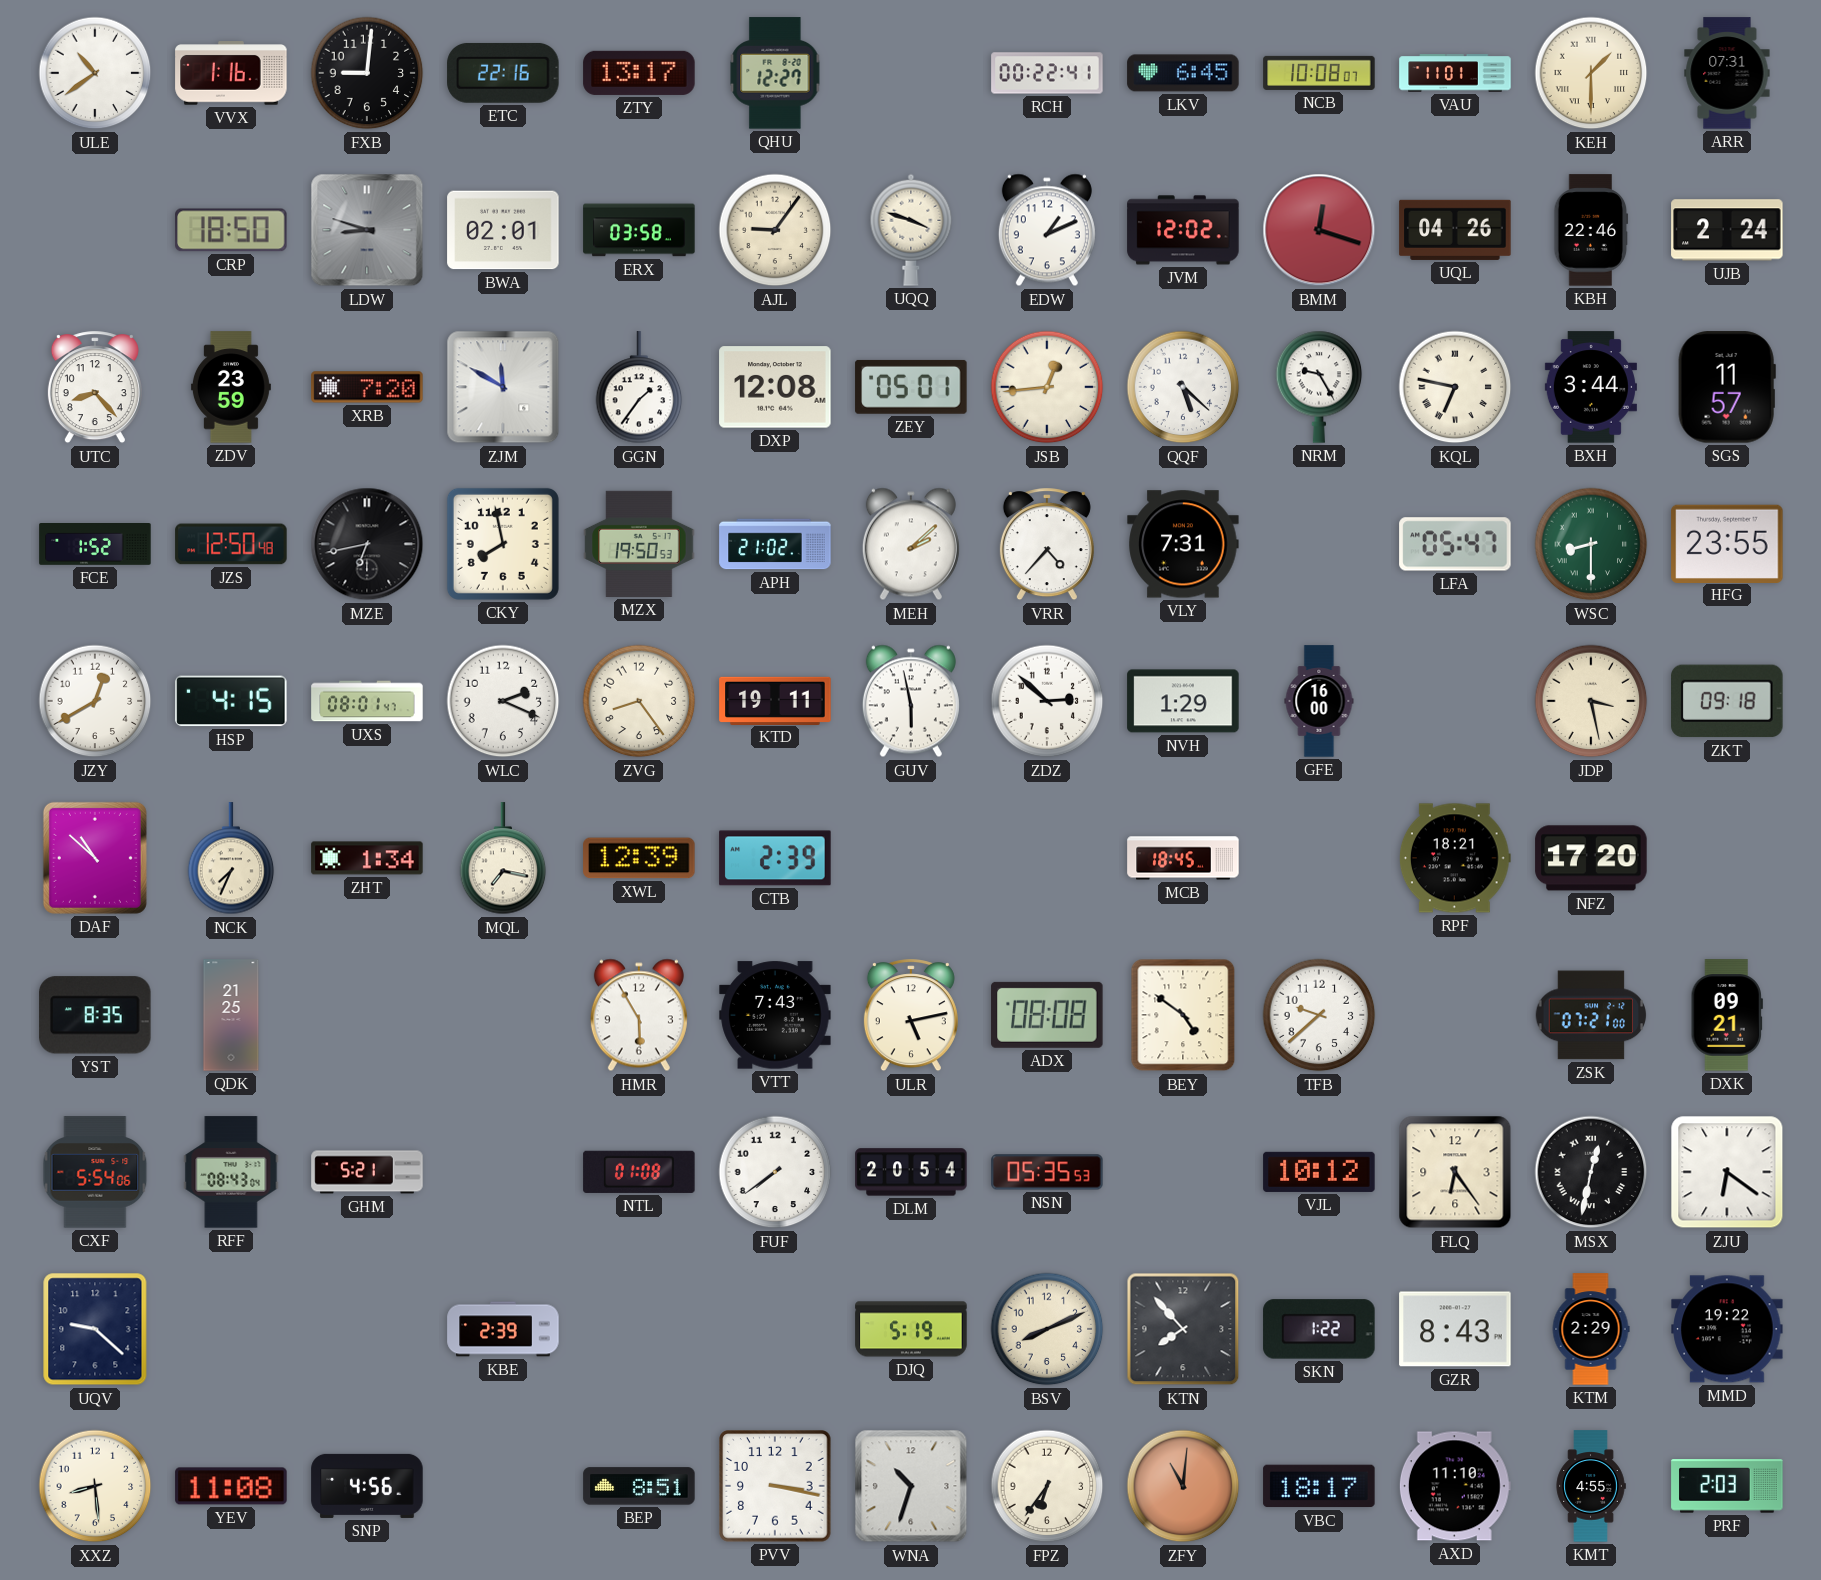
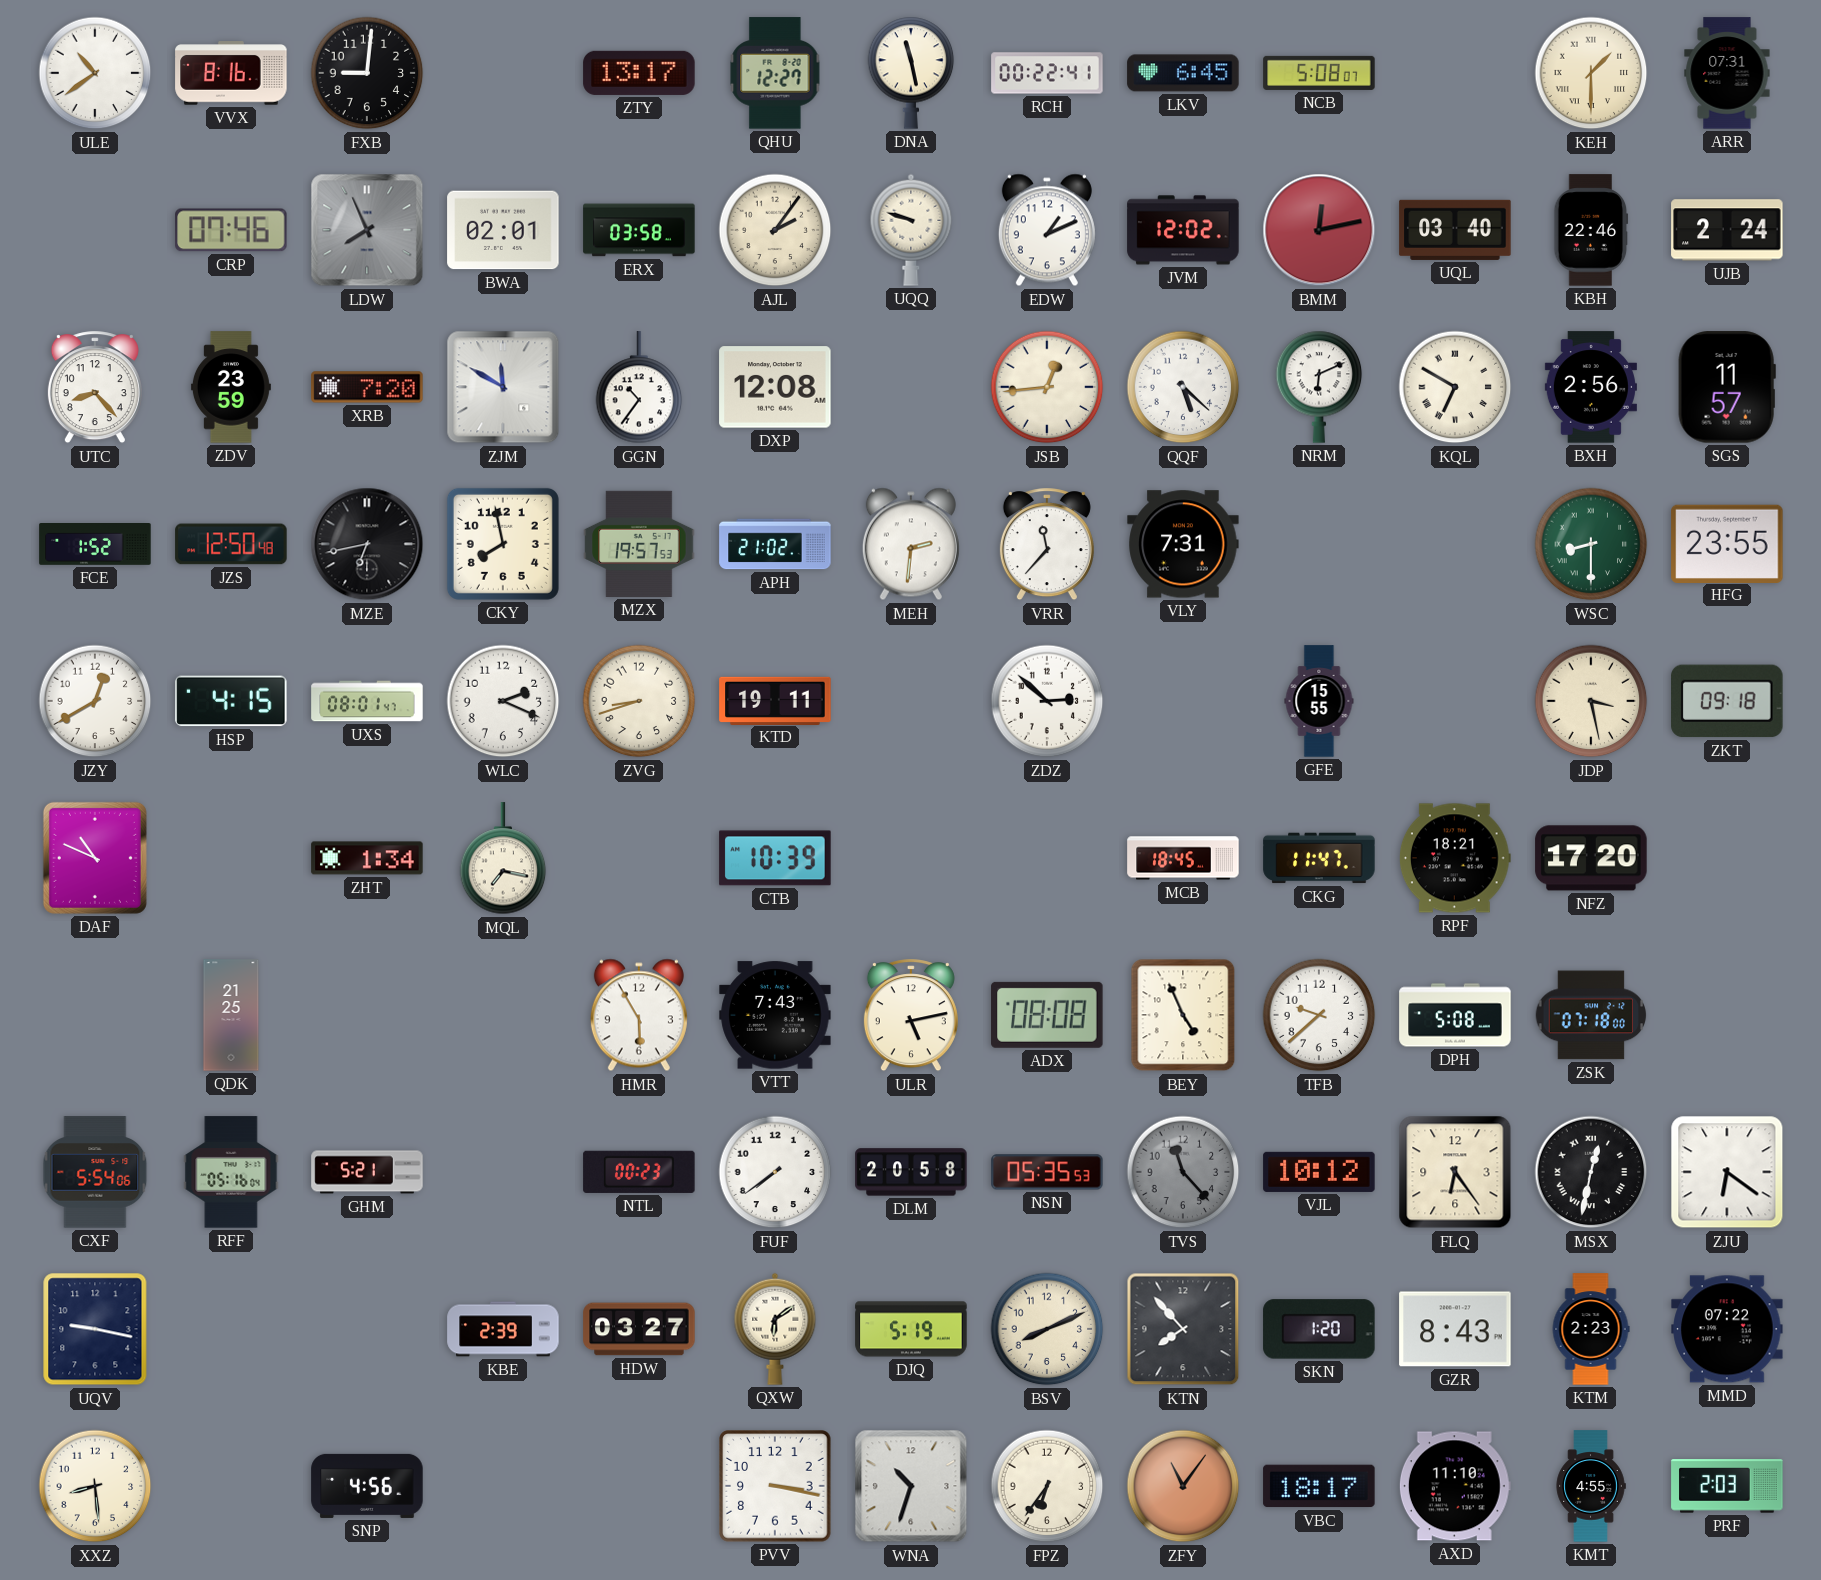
VVX: 1:16 -> 8:16 (231, 73)
ETC: 22:16 -> none (503, 73)
DNA: none -> 11:28 (911, 73)
NCB: 10:08 -> 5:08 (1319, 73)
VAU: 11:01 -> none (1455, 73)
CRP: 18:50 -> 07:46 (231, 230)
LDW: 8:48 -> 7:56 (367, 230)
AJL: 9:06 -> 2:06 (775, 230)
UQQ: 3:48 -> 9:48 (911, 230)
BMM: 12:18 -> 12:13 (1319, 230)
UQL: 04:26 -> 03:40 (1455, 230)
GGN: 1:36 -> 10:36 (639, 388)
ZEY: 05:01 -> none (911, 387)
NRM: 9:25 -> 6:11 (1319, 387)
KQL: 6:47 -> 6:50 (1455, 387)
BXH: 3:44 -> 2:56 (1591, 387)
MZX: 19:50 -> 19:57 (639, 544)
MEH: 2:08 -> 2:31 (911, 544)
VRR: 4:37 -> 11:37 (1047, 545)
LFA: 05:47 -> none (1455, 544)
ZVG: 8:24 -> 8:42 (639, 701)
GUV: 5:58 -> none (911, 701)
NVH: 1:29 -> none (1183, 701)
GFE: 16:00 -> 15:55 (1319, 701)
DAF: 10:52 -> 10:49 (95, 858)
NCK: 7:34 -> none (231, 859)
XWL: 12:39 -> none (639, 858)
CTB: 2:39 -> 10:39 (775, 858)
CKG: none -> 11:47 (1319, 858)
YST: 8:35 -> none (95, 1015)
BEY: 4:51 -> 4:56 (1183, 1015)
DPH: none -> 5:08 (1455, 1015)
ZSK: 07:21 -> 07:18 (1591, 1015)
DXK: 09:21 -> none (1727, 1015)
RFF: 08:43 -> 05:16 (231, 1172)
NTL: 01:08 -> 00:23 (639, 1172)
DLM: 20:54 -> 20:58 (911, 1172)
TVS: none -> 11:23 (1183, 1172)
UQV: 9:22 -> 9:17 (95, 1329)
HDW: none -> 03:27 (639, 1329)
QXW: none -> 6:09 (775, 1329)
SKN: 1:22 -> 1:20 (1319, 1329)
KTM: 2:29 -> 2:23 (1591, 1329)
MMD: 19:22 -> 07:22 (1727, 1329)
YEV: 11:08 -> none (231, 1486)
BEP: 8:51 -> none (639, 1486)
ZFY: 11:01 -> 11:06 (1183, 1486)
